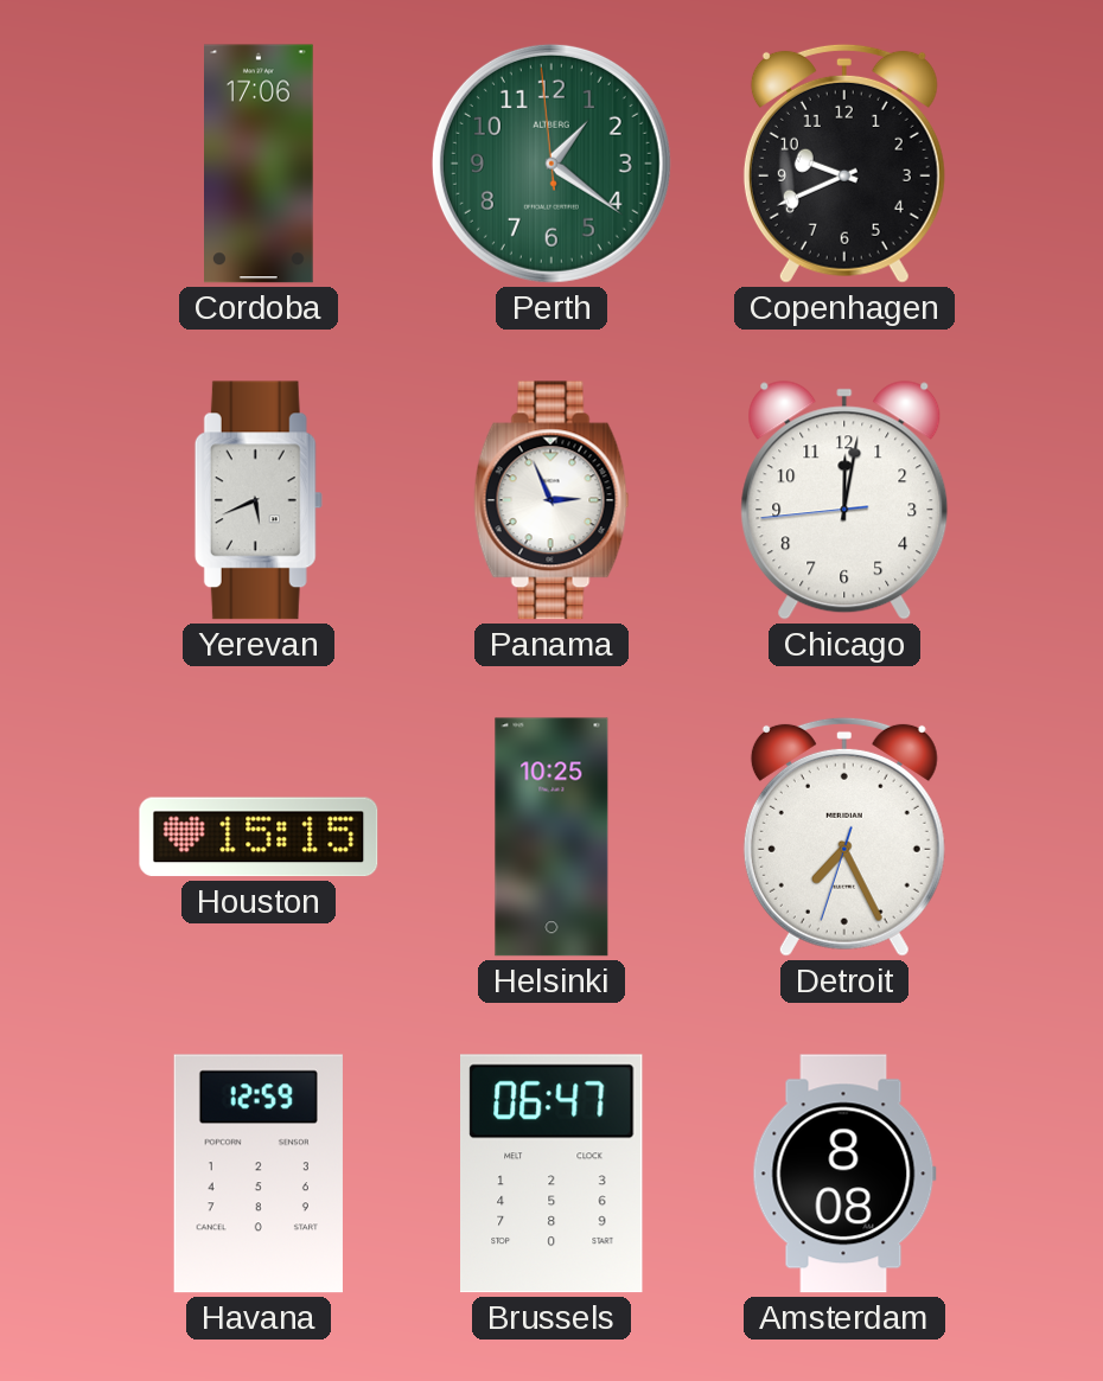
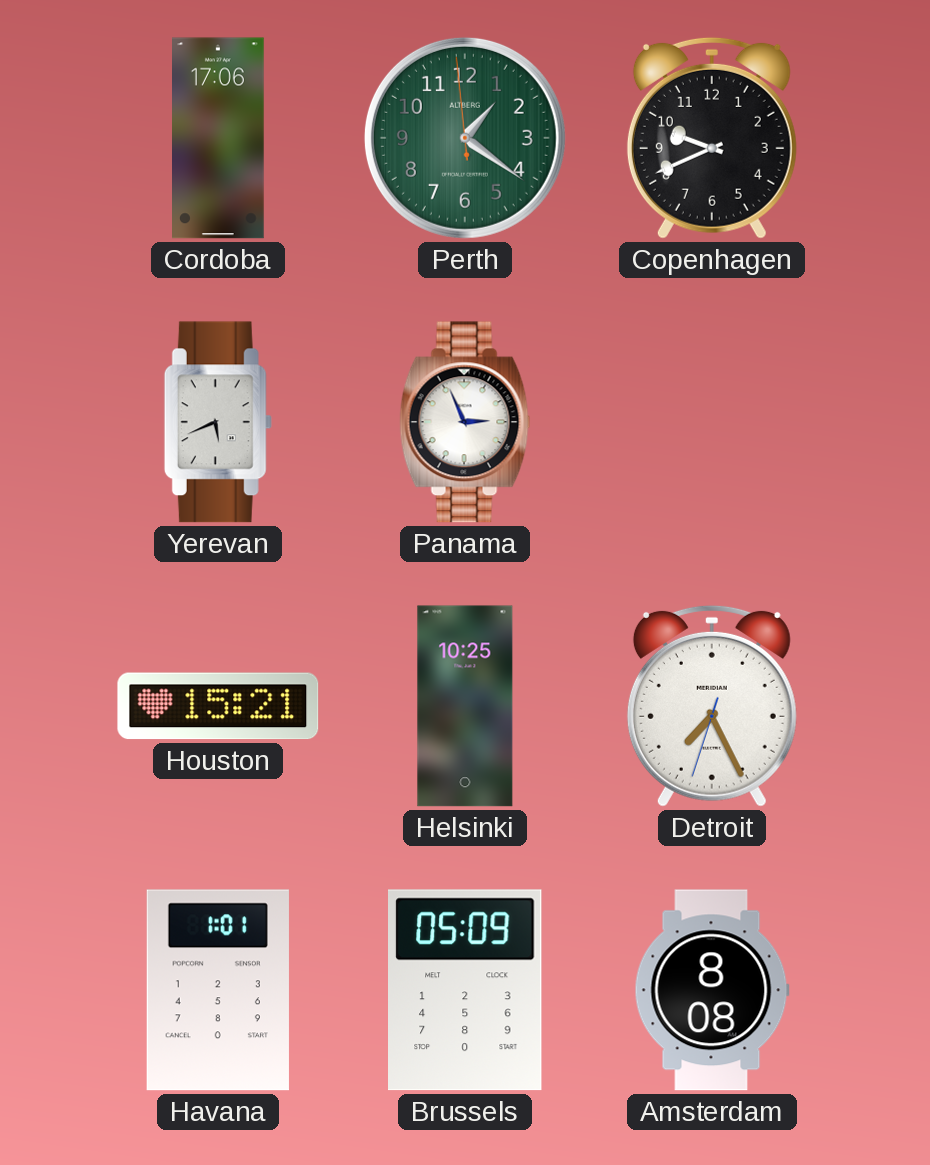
Chicago: 12:01 -> none (844, 500)
Houston: 15:15 -> 15:21 (218, 706)
Havana: 12:59 -> 1:01 (218, 990)
Brussels: 06:47 -> 05:09 (466, 990)
